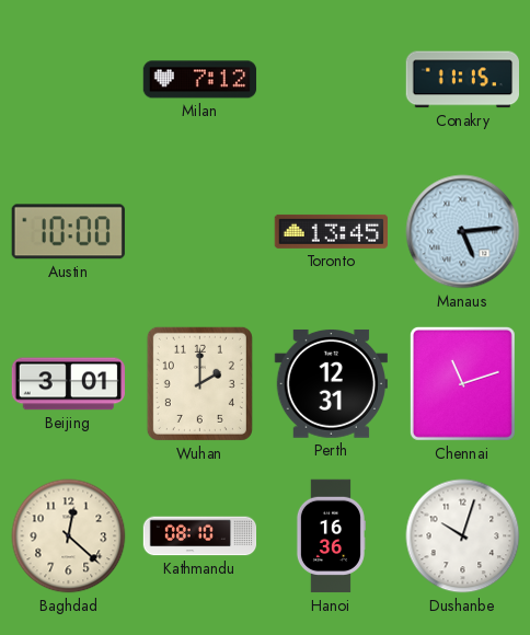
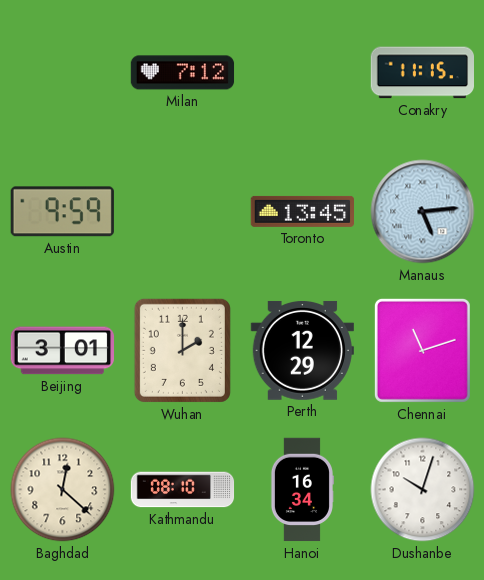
Austin: 10:00 -> 9:59 (62, 212)
Perth: 12:31 -> 12:29 (302, 350)
Hanoi: 16:36 -> 16:34 (302, 490)
